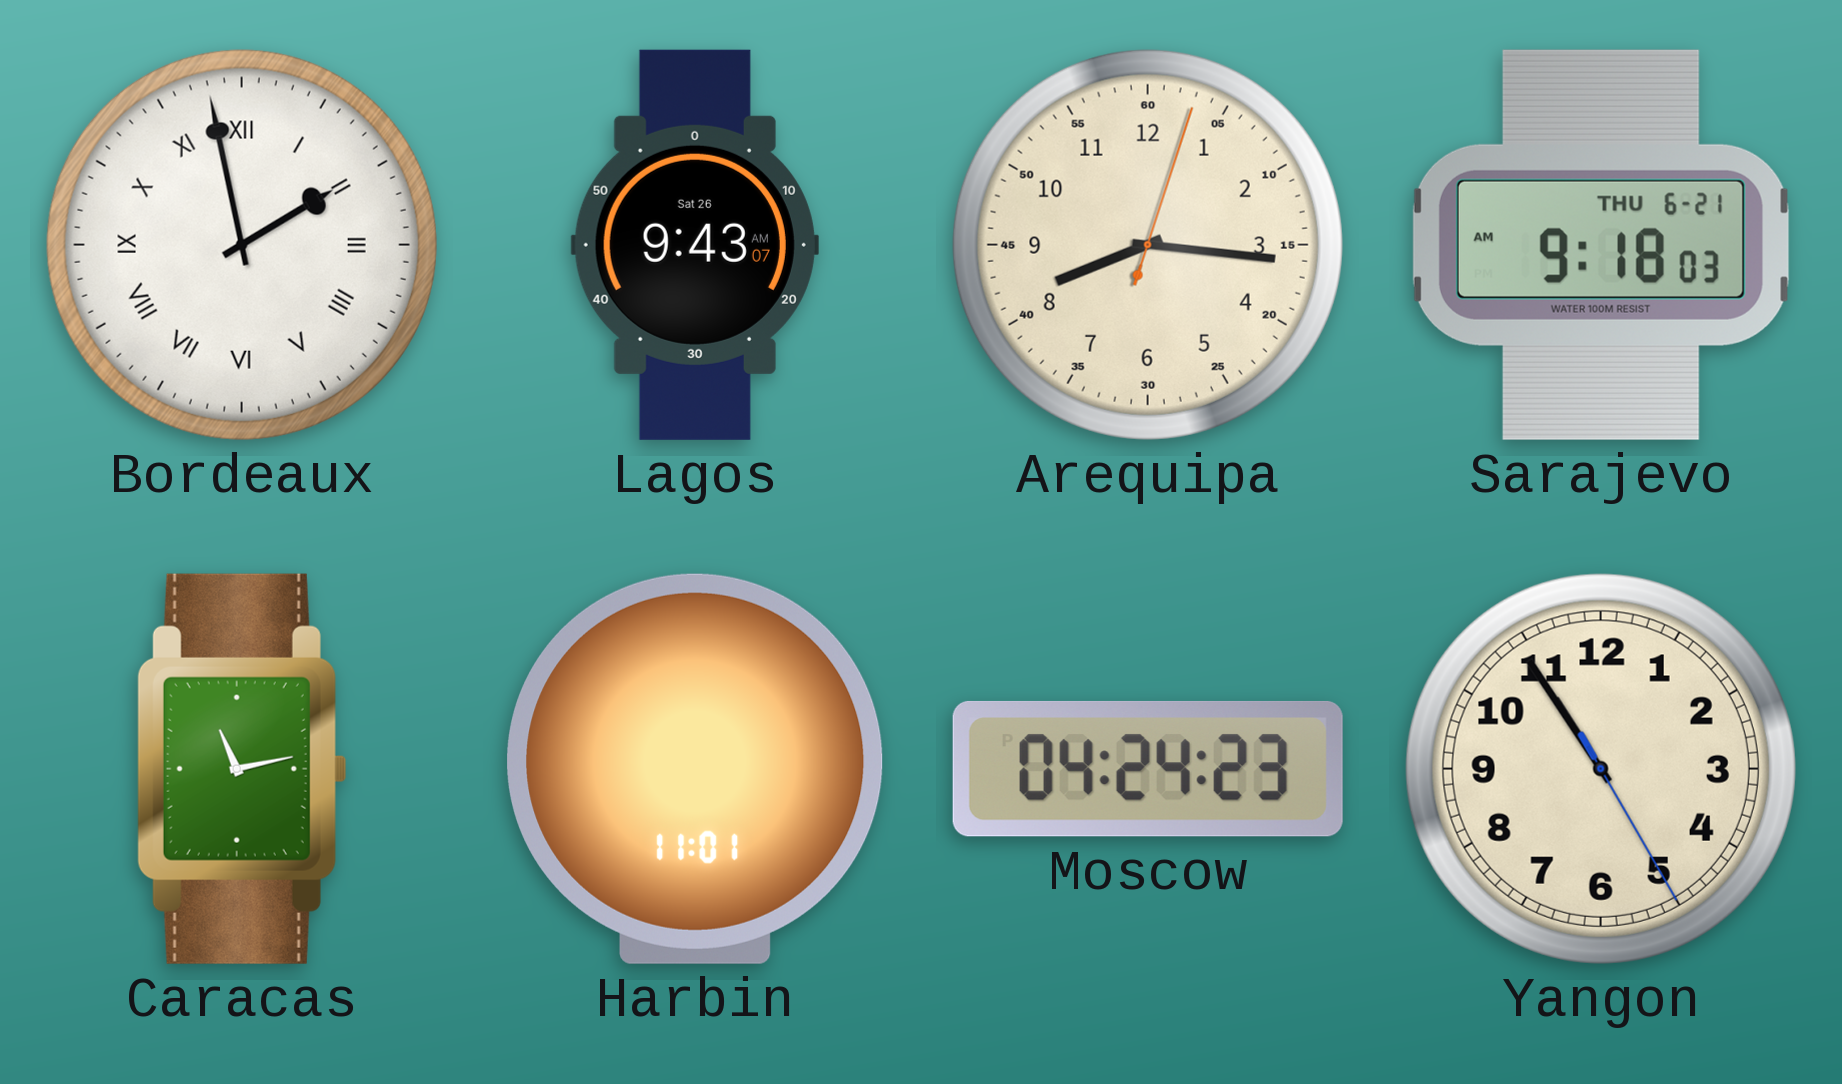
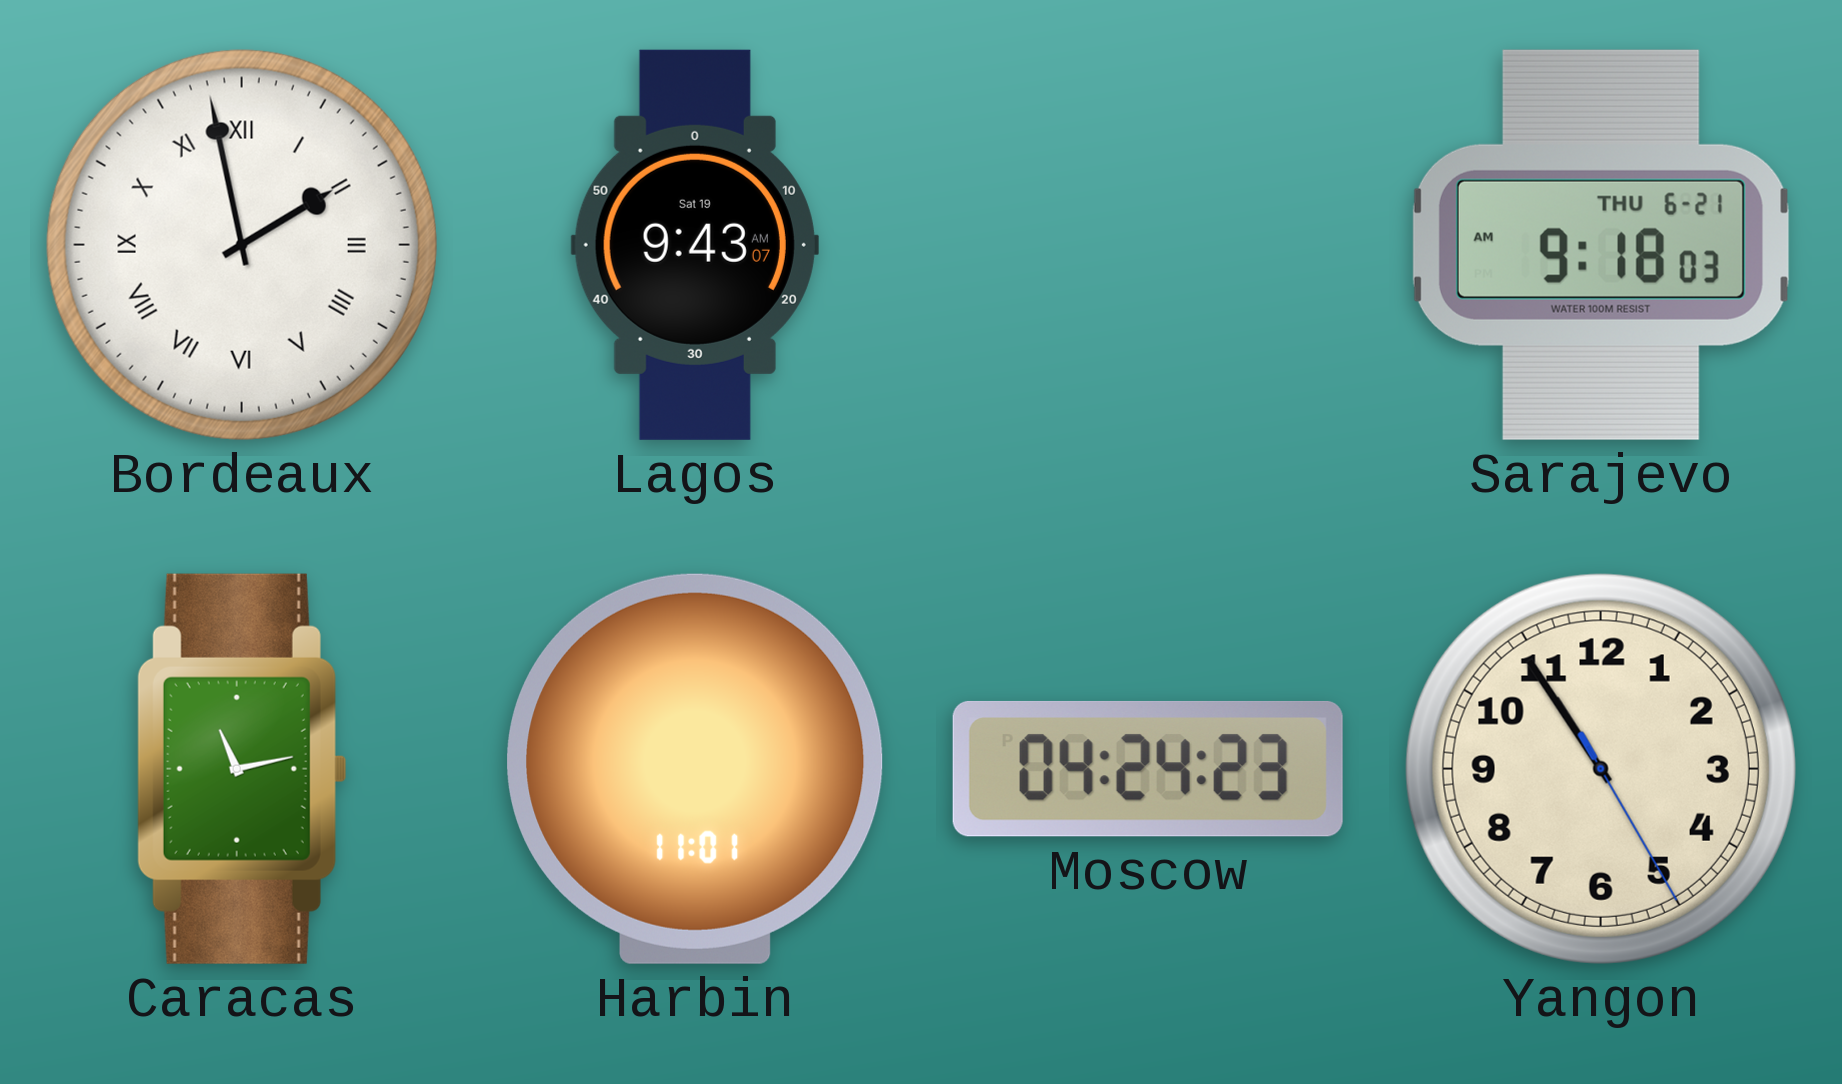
Lagos date: Sat 26 -> Sat 19 (695, 245)
Arequipa: 8:16 -> none (1148, 245)
